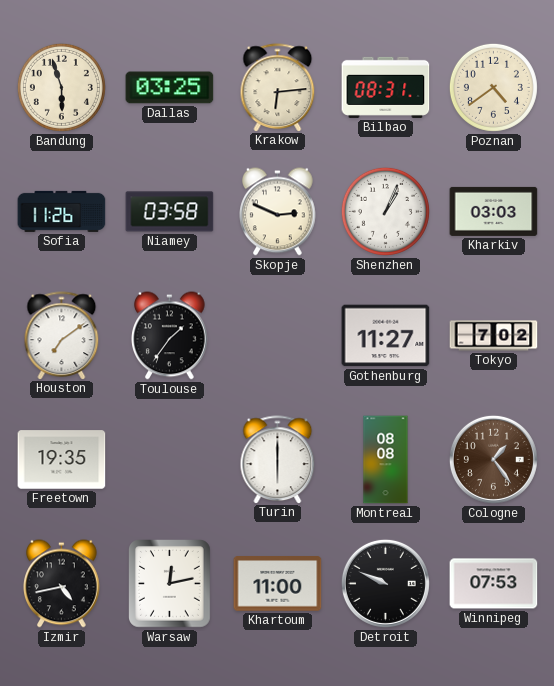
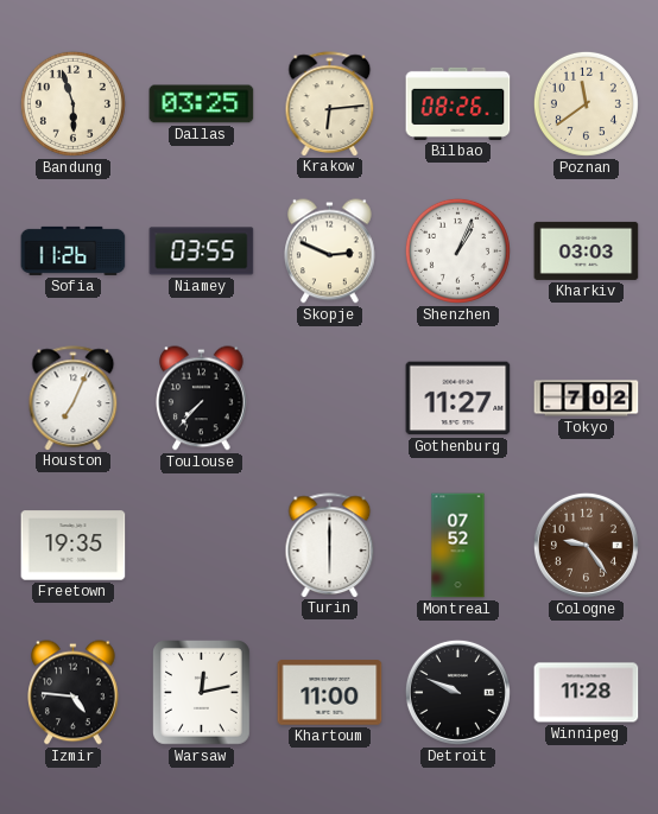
Bilbao: 08:31 -> 08:26 (458, 103)
Poznan: 4:39 -> 11:39 (586, 103)
Niamey: 03:58 -> 03:55 (202, 252)
Houston: 7:09 -> 7:04 (74, 398)
Toulouse: 1:36 -> 7:37 (202, 399)
Montreal: 08:08 -> 07:52 (458, 546)
Cologne: 1:24 -> 9:24 (586, 545)
Izmir: 4:43 -> 4:46 (74, 693)
Winnipeg: 07:53 -> 11:28 (587, 693)
